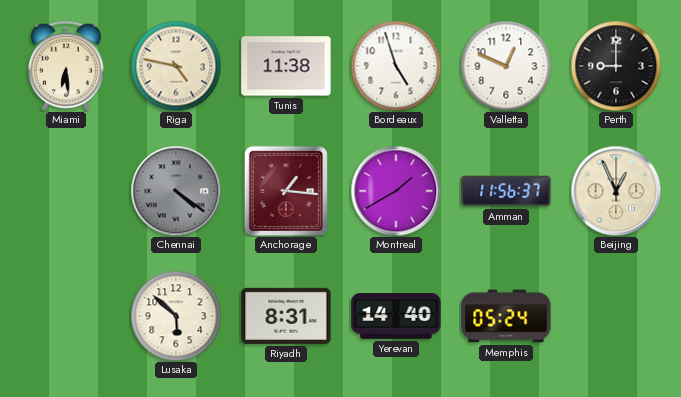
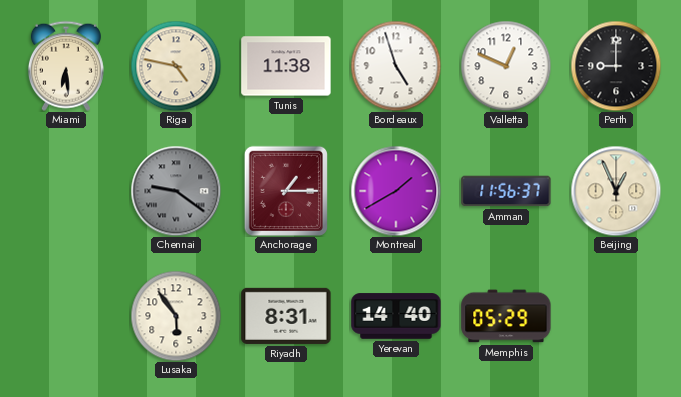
Chennai: 4:21 -> 9:21 (176, 191)
Anchorage: 1:16 -> 1:15 (286, 191)
Lusaka: 5:52 -> 5:54 (176, 316)
Memphis: 05:24 -> 05:29 (506, 316)
